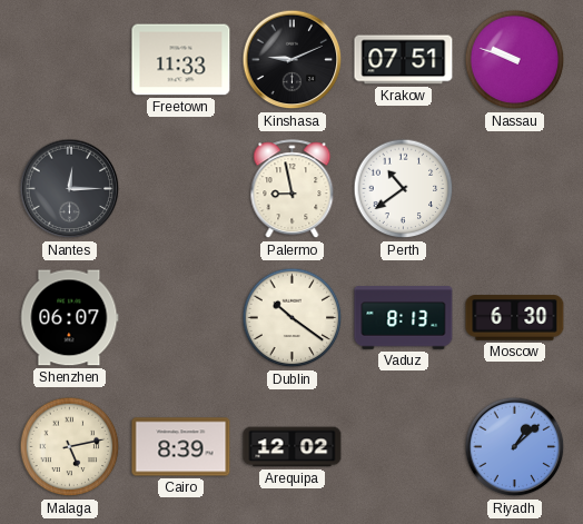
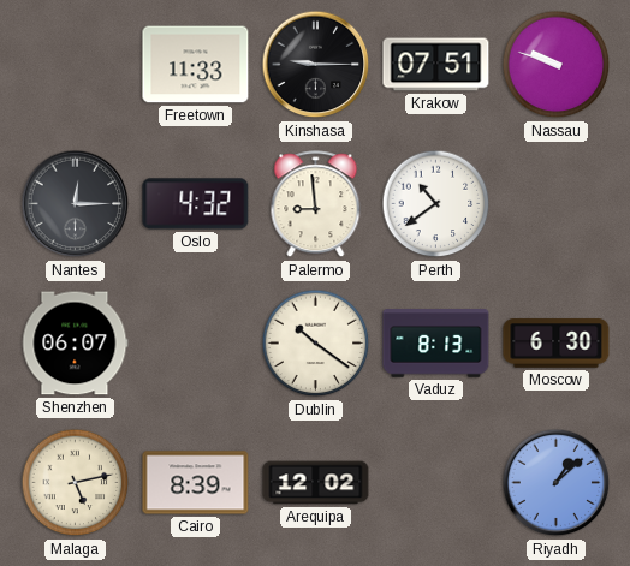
Kinshasa: 9:11 -> 9:15 (316, 65)
Oslo: none -> 4:32 (196, 204)
Palermo: 8:58 -> 8:59 (316, 204)
